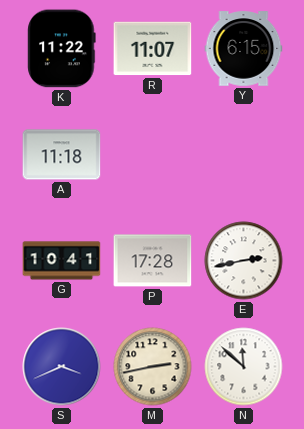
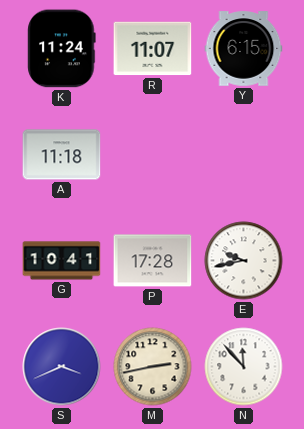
K: 11:22 -> 11:24 (62, 49)
E: 2:43 -> 9:43 (244, 261)
N: 11:52 -> 11:53 (244, 367)
